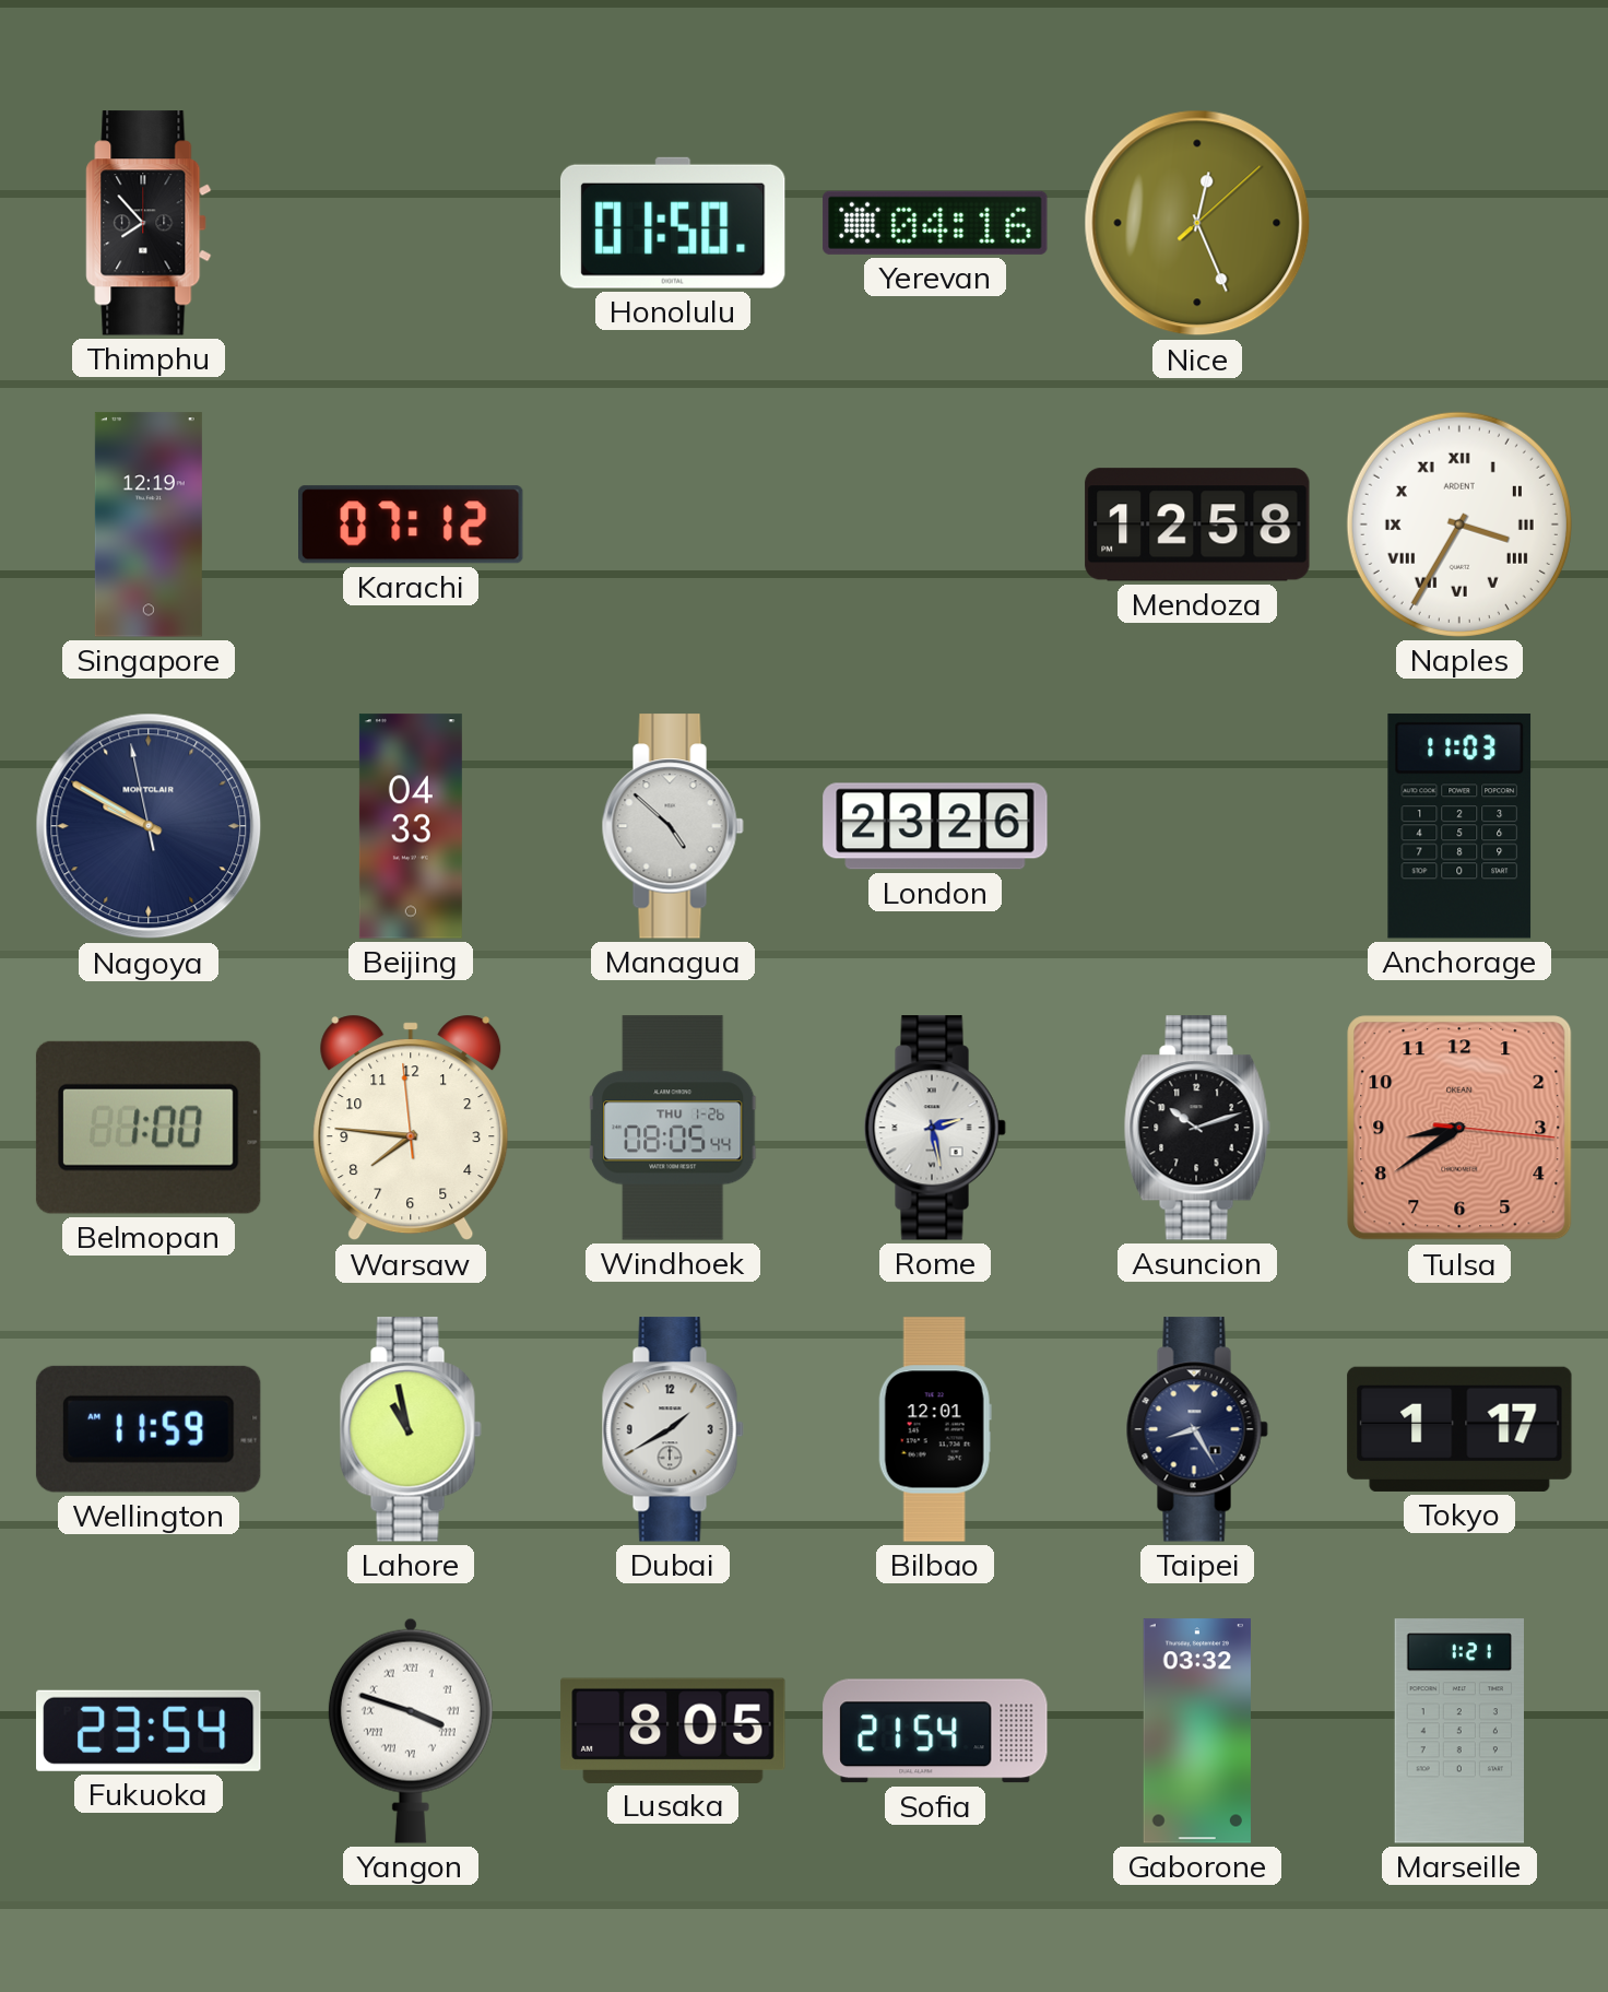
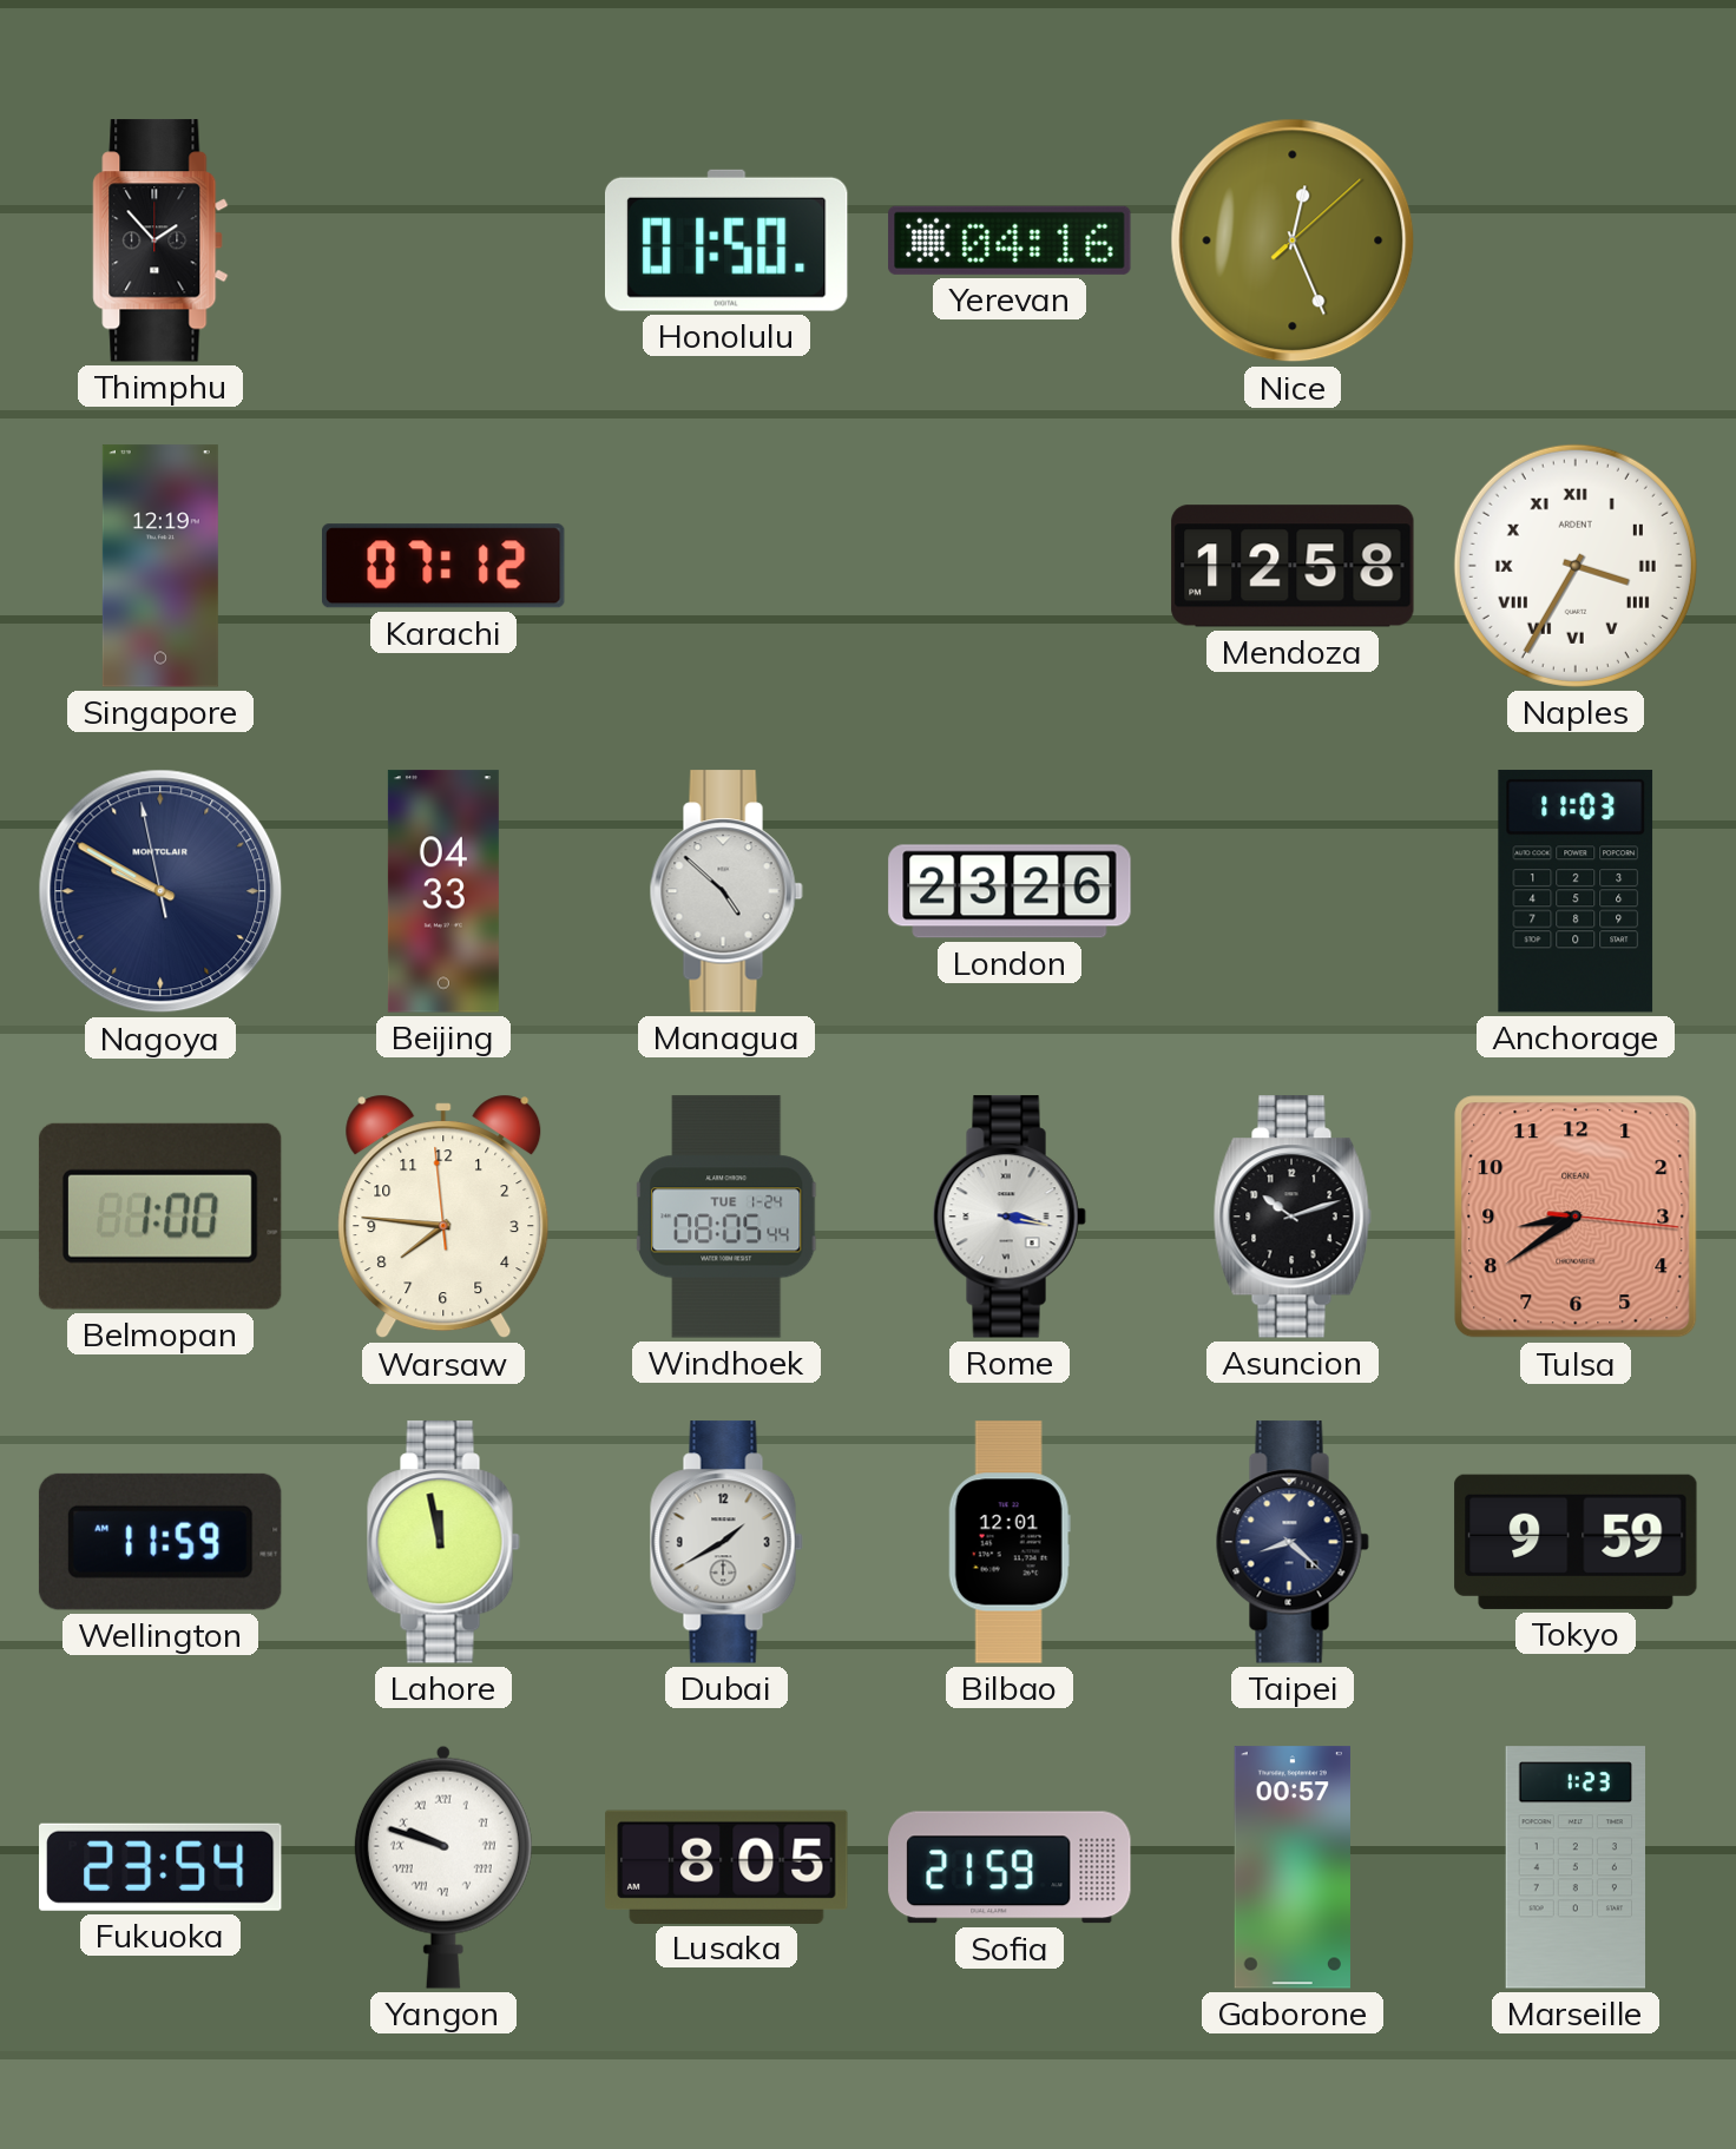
Thimphu: 7:53 -> 1:53 (160, 240)
Windhoek date: THU 1-26 -> TUE 1-24 (728, 1217)
Rome: 2:28 -> 3:17 (1010, 1217)
Lahore: 10:58 -> 11:58 (443, 1542)
Taipei: 8:25 -> 8:22 (1293, 1542)
Tokyo: 1:17 -> 9:59 (1576, 1542)
Yangon: 3:48 -> 9:48 (443, 1867)
Sofia: 21:54 -> 21:59 (1010, 1867)
Gaborone: 03:32 -> 00:57 (1293, 1867)
Marseille: 1:21 -> 1:23 (1574, 1867)
